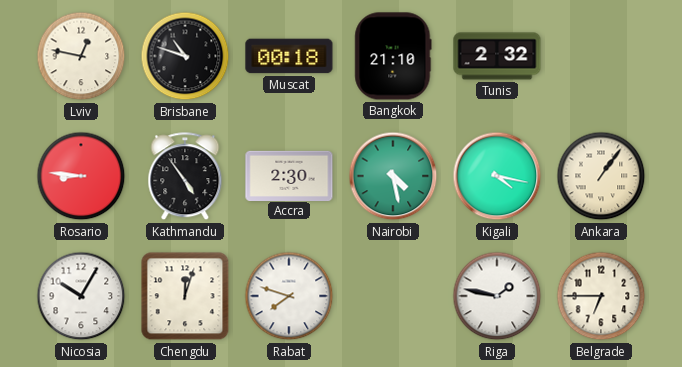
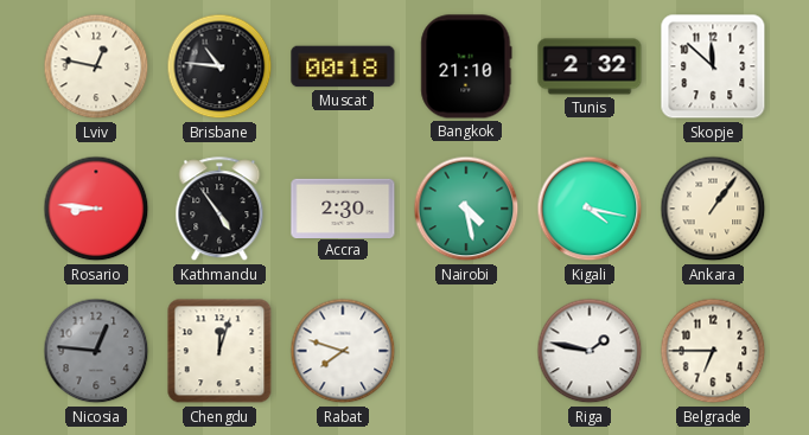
Brisbane: 10:48 -> 10:46 (219, 66)
Skopje: none -> 11:52 (713, 66)
Nicosia: 10:05 -> 12:46 (96, 351)
Nicosia dial: white -> grey (96, 351)
